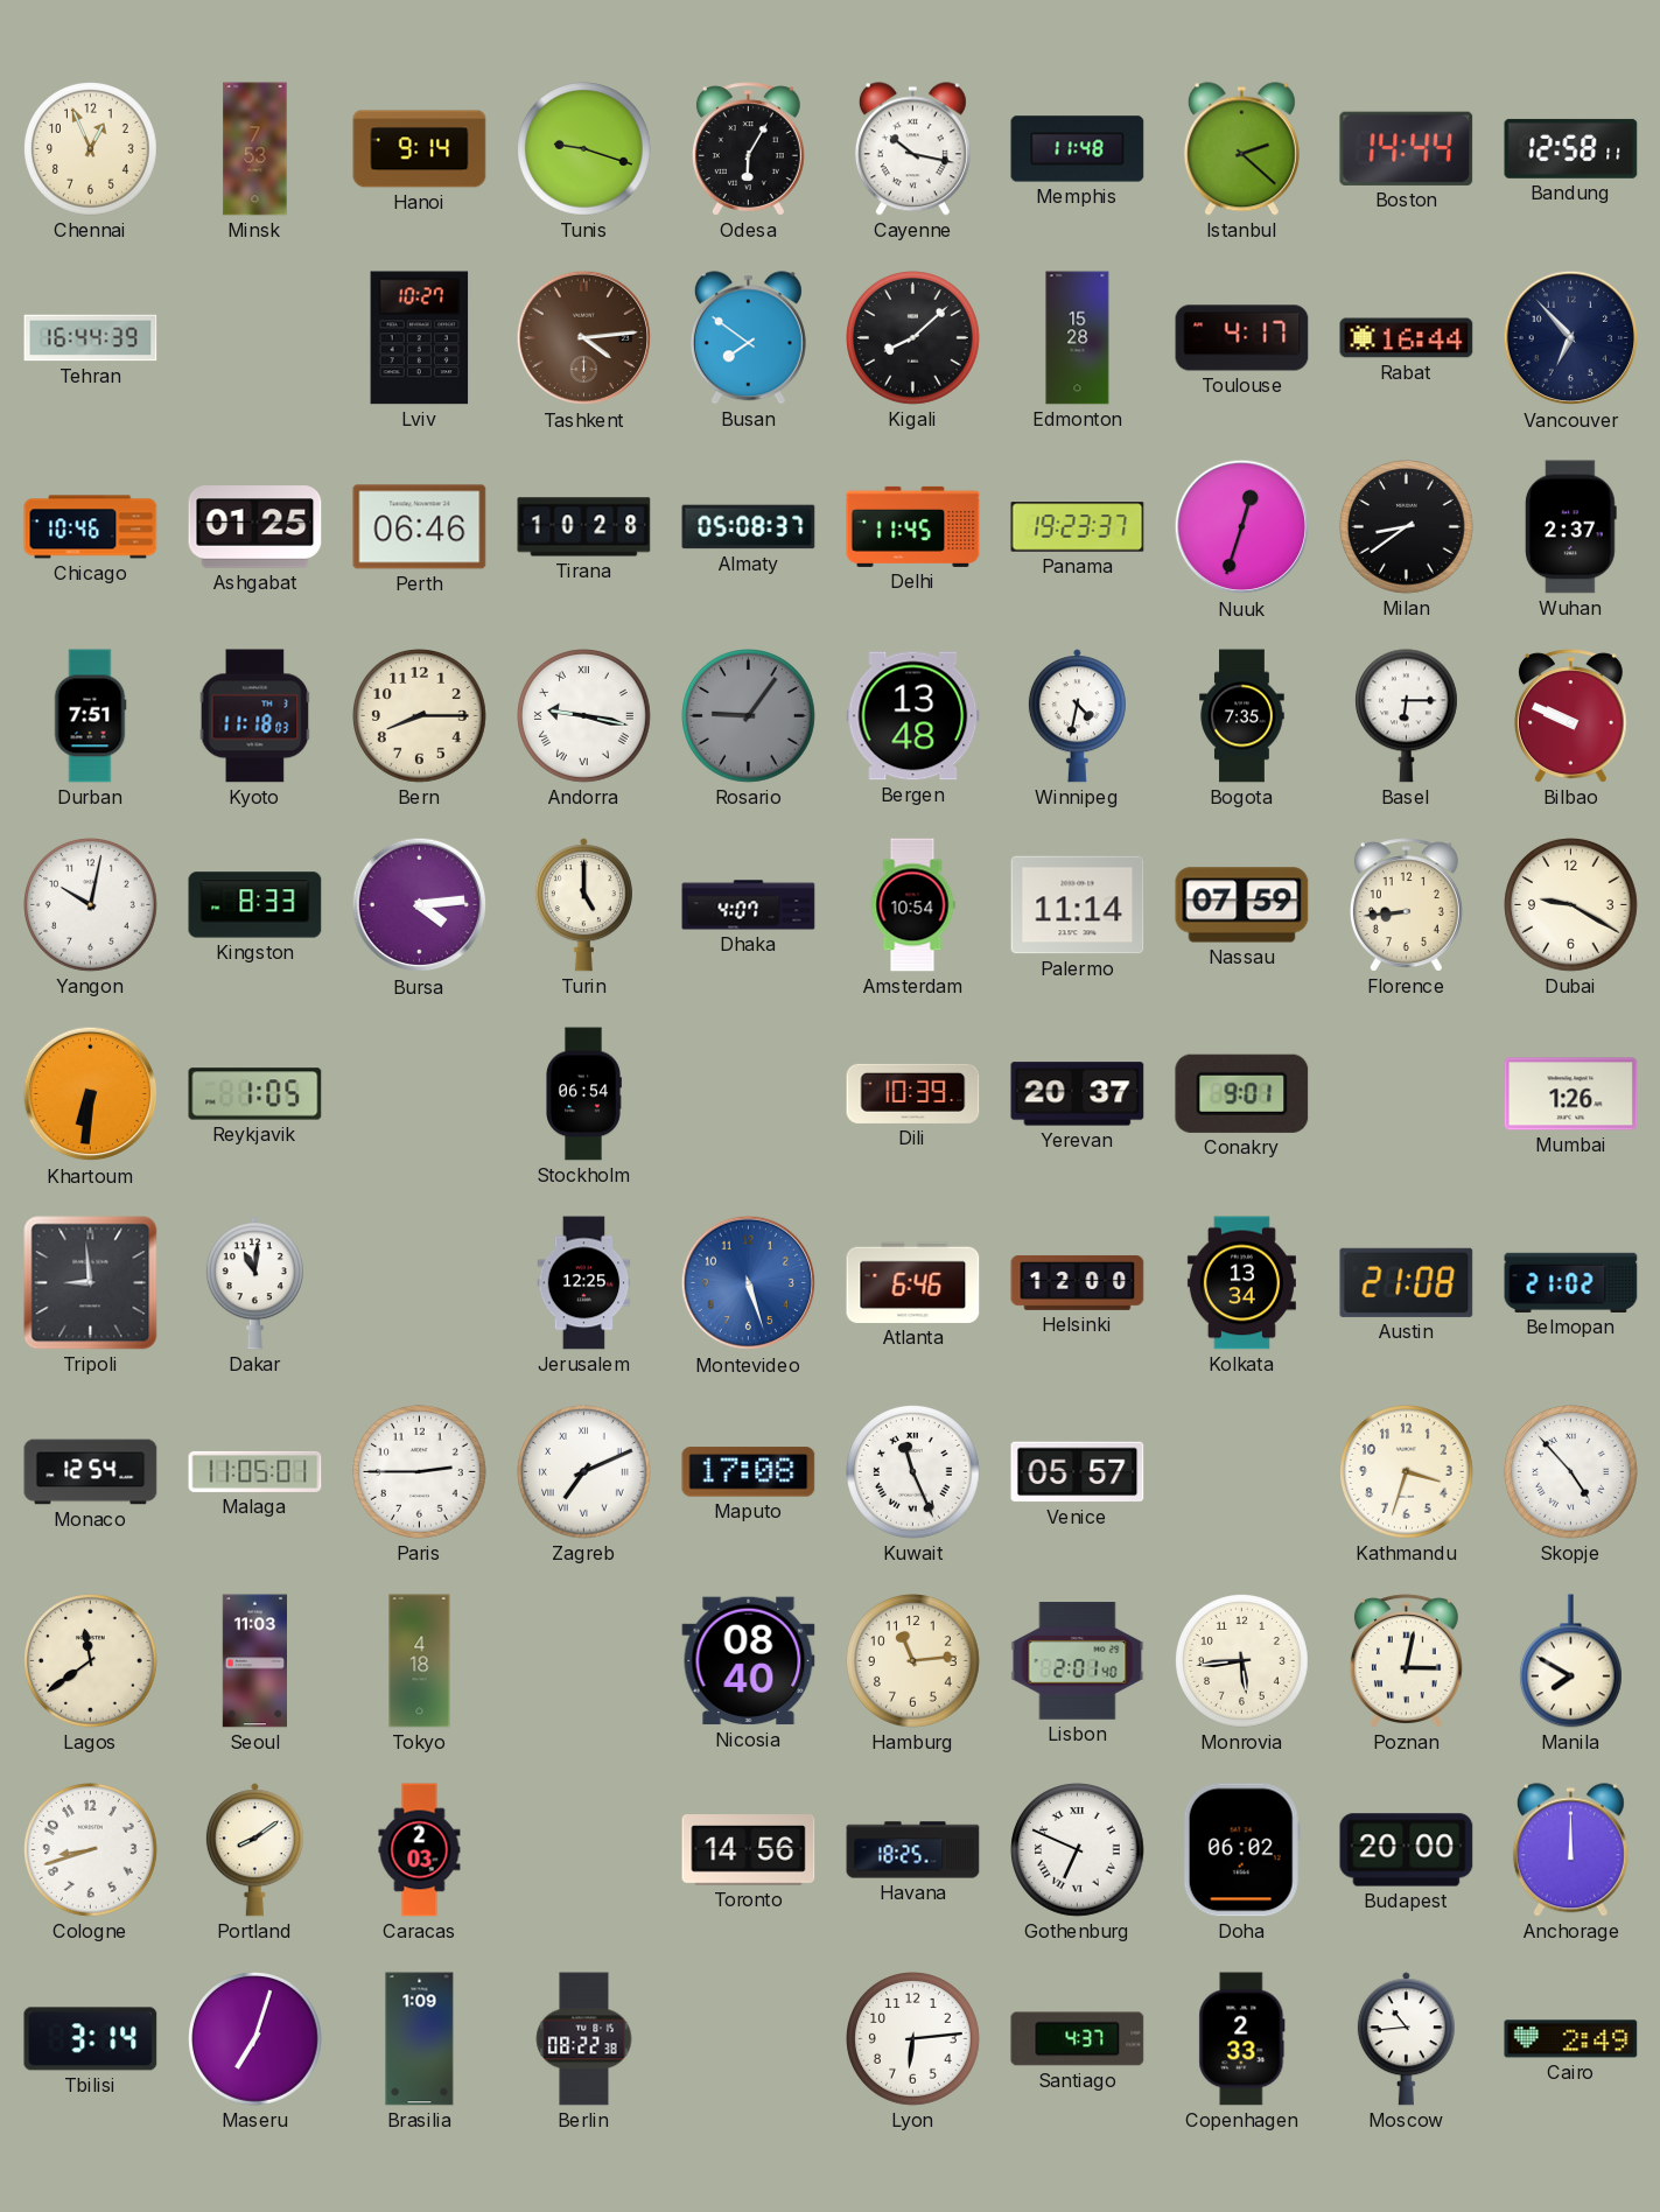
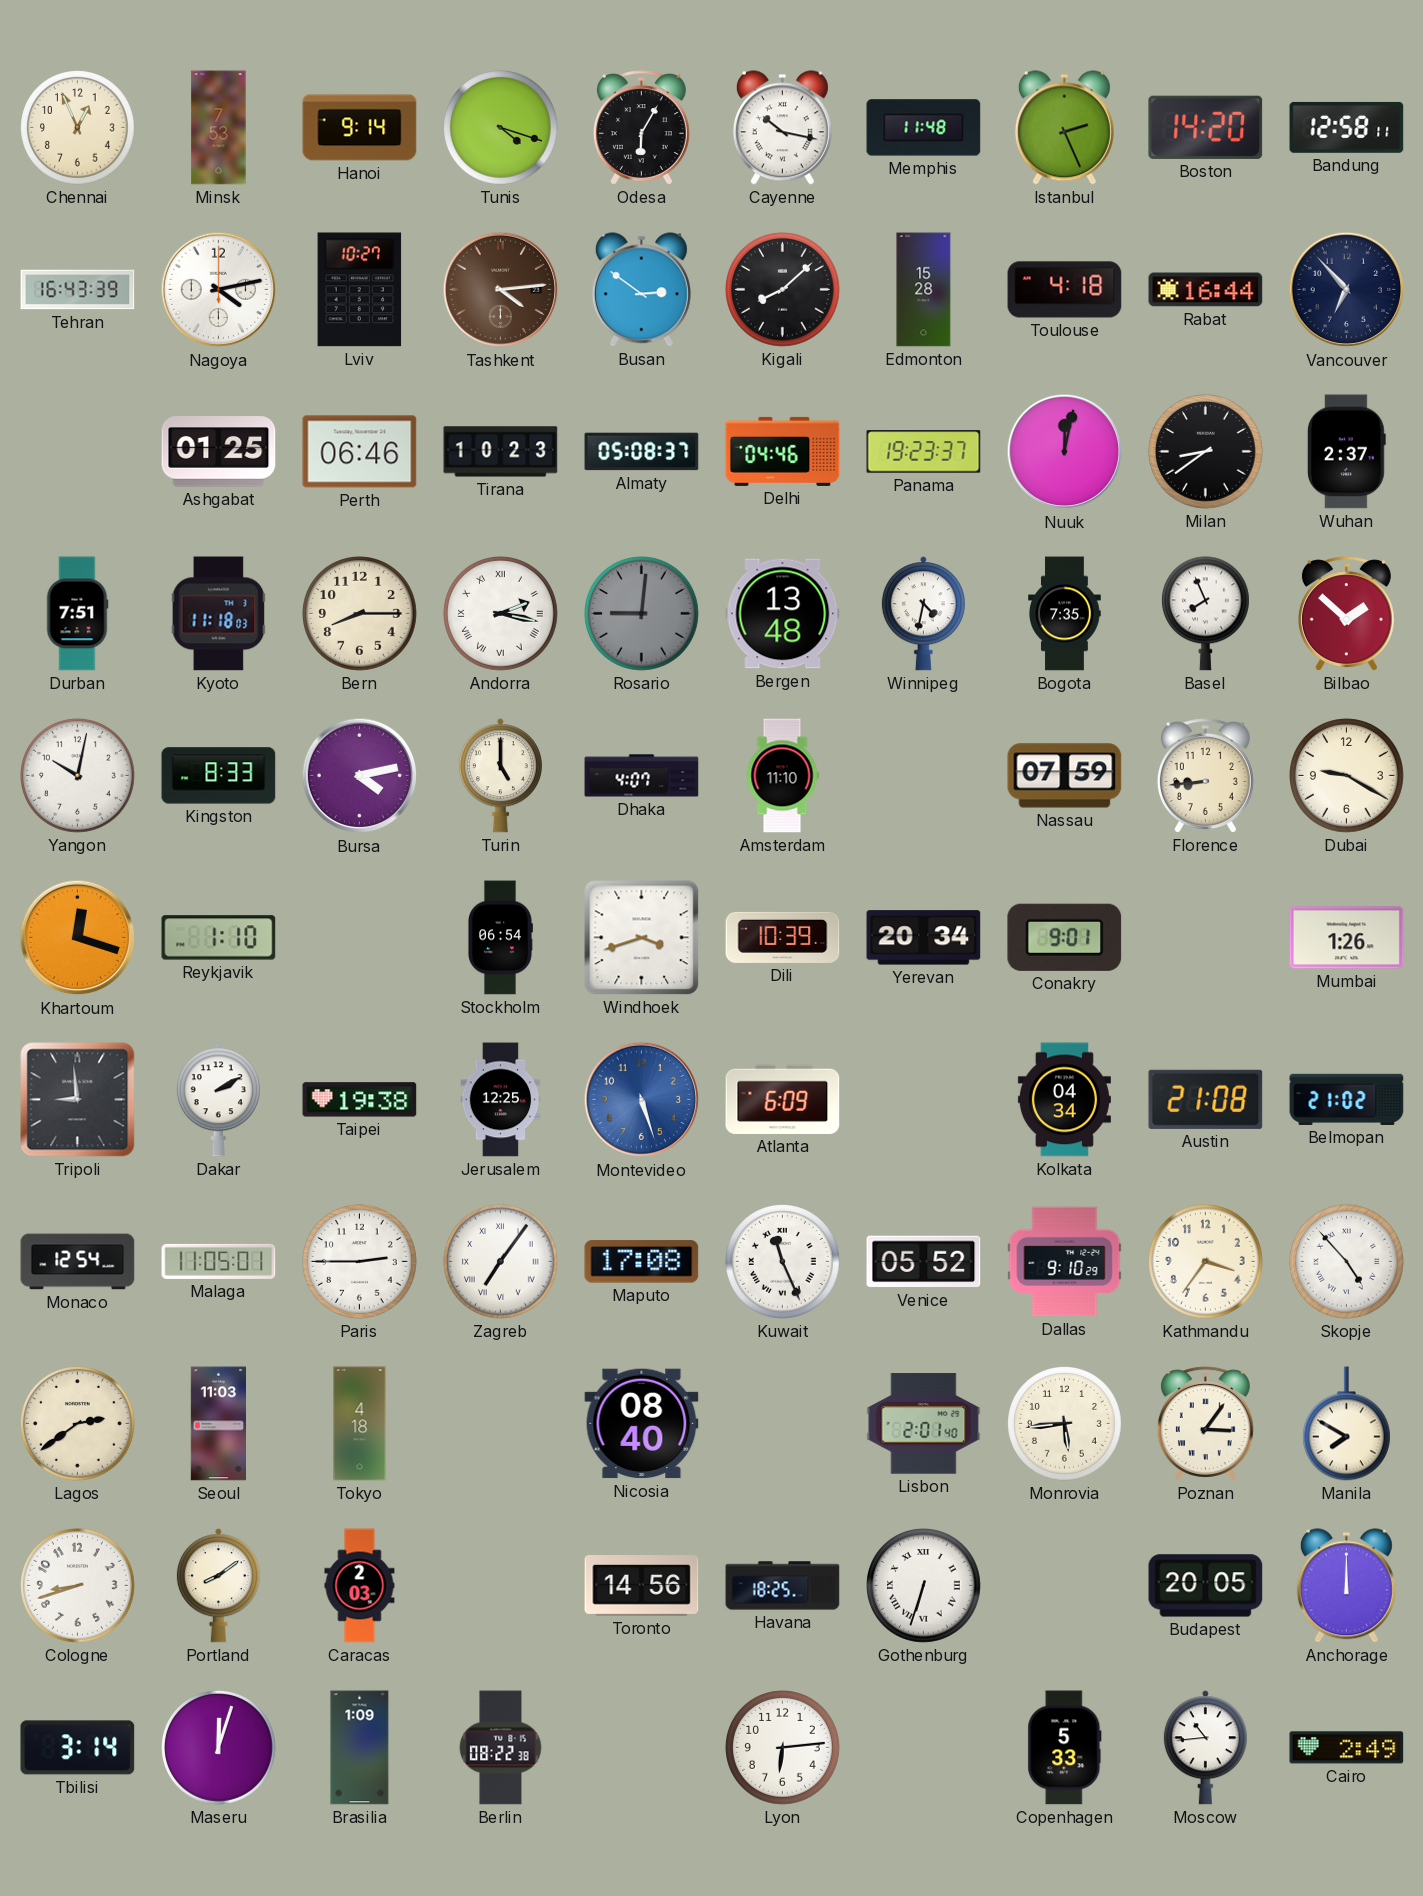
Tunis: 9:18 -> 4:18 (501, 128)
Istanbul: 2:22 -> 2:26 (1064, 128)
Boston: 14:44 -> 14:20 (1206, 127)
Tehran: 16:44 -> 16:43 (78, 290)
Nagoya: none -> 4:13 (219, 290)
Busan: 7:51 -> 2:51 (641, 290)
Toulouse: 4:17 -> 4:18 (1065, 290)
Chicago: 10:46 -> none (91, 527)
Tirana: 10:28 -> 10:23 (501, 452)
Delhi: 11:45 -> 04:46 (783, 451)
Nuuk: 12:33 -> 12:02 (1065, 452)
Andorra: 9:17 -> 2:17 (501, 614)
Rosario: 9:06 -> 9:01 (642, 614)
Basel: 6:15 -> 7:56 (1205, 614)
Bilbao: 9:49 -> 1:52 (1346, 614)
Bursa: 4:14 -> 4:13 (360, 776)
Amsterdam: 10:54 -> 11:10 (782, 776)
Palermo: 11:14 -> none (1078, 905)
Khartoum: 6:31 -> 12:18 (78, 938)
Reykjavik: 1:05 -> 1:10 (219, 938)
Windhoek: none -> 3:42 (642, 938)
Yerevan: 20:37 -> 20:34 (924, 938)
Dakar: 11:01 -> 2:10 (218, 1100)
Taipei: none -> 19:38 (360, 1100)
Atlanta: 6:46 -> 6:09 (783, 1099)
Helsinki: 12:00 -> none (1078, 1282)
Kolkata: 13:34 -> 04:34 (1064, 1100)
Zagreb: 7:11 -> 7:06 (501, 1262)
Venice: 05:57 -> 05:52 (924, 1262)
Dallas: none -> 9:10 (1065, 1262)
Kathmandu: 3:33 -> 3:36 (1206, 1262)
Lagos: 11:39 -> 2:39 (78, 1424)
Hamburg: 11:14 -> none (913, 1661)
Poznan: 3:02 -> 3:06 (1205, 1424)
Gothenburg: 6:49 -> 6:33 (924, 1586)
Doha: 06:02 -> none (1241, 1850)
Budapest: 20:00 -> 20:05 (1206, 1586)
Maseru: 7:03 -> 12:03 (219, 1748)
Santiago: 4:37 -> none (1078, 2039)
Copenhagen: 2:33 -> 5:33 (1065, 1748)
